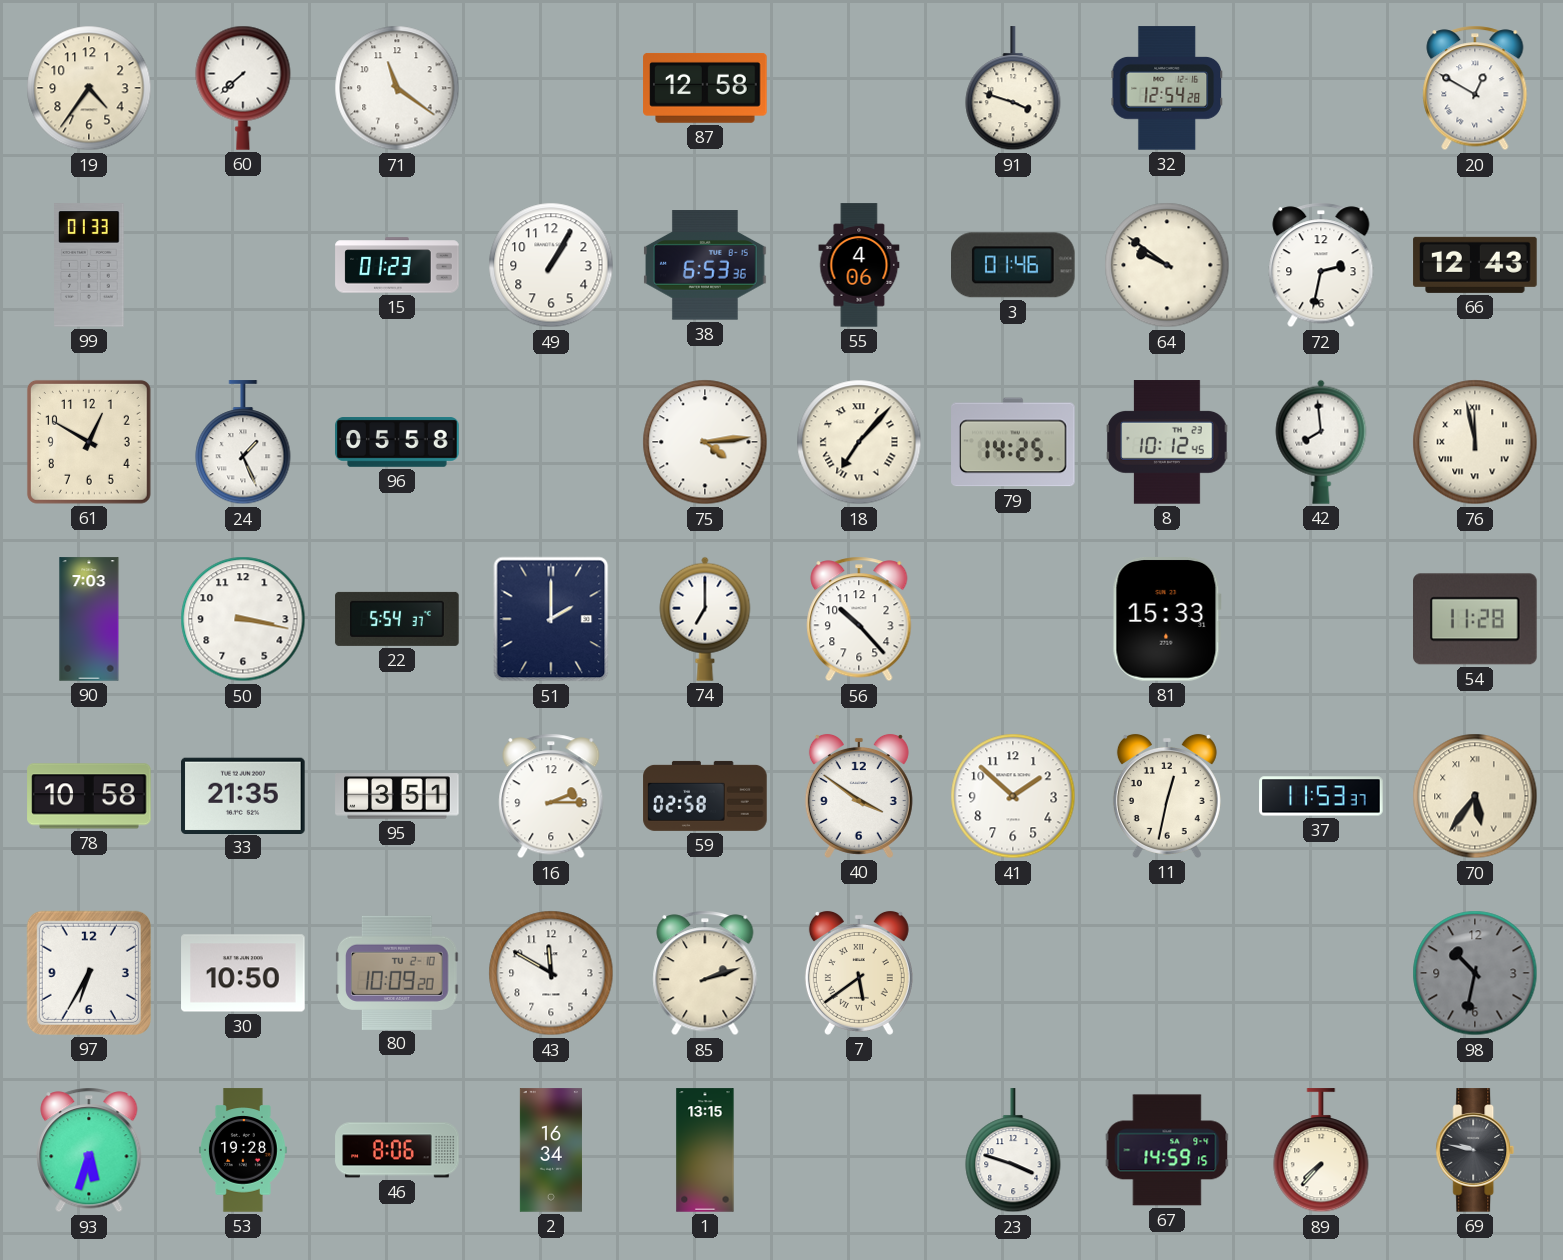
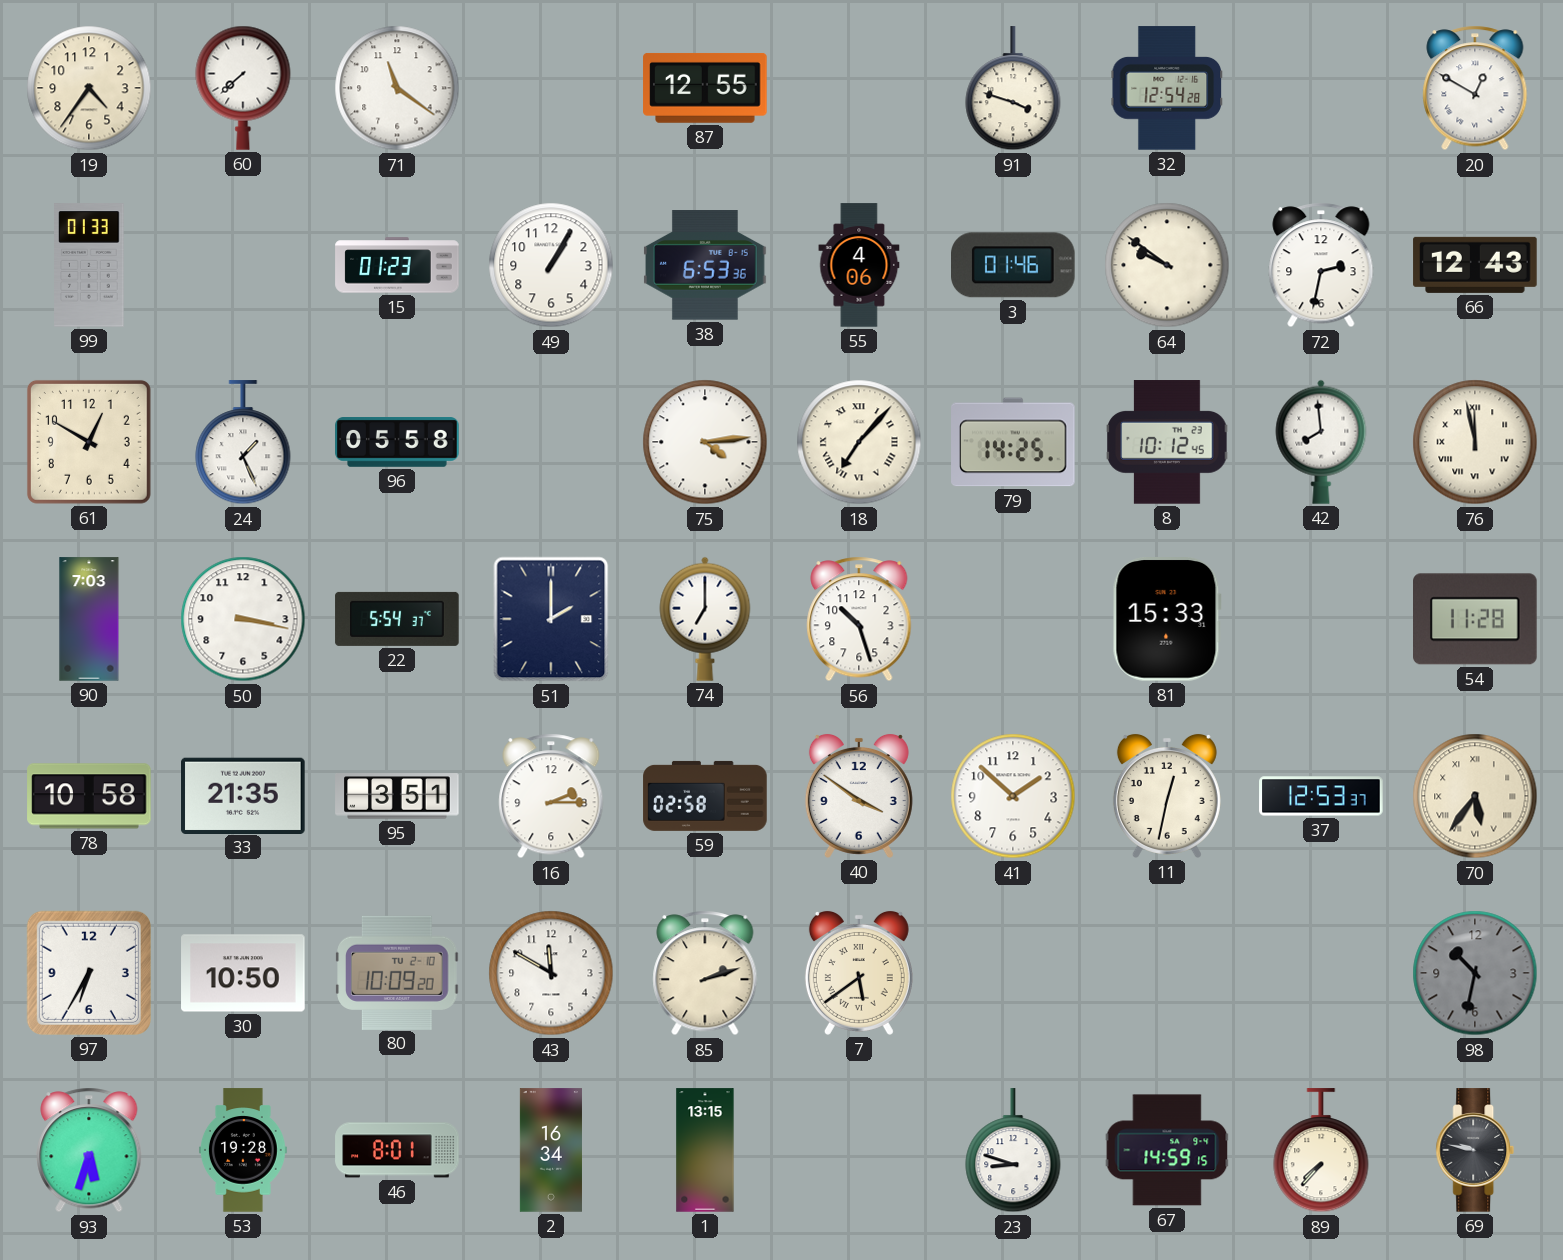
87: 12:58 -> 12:55 (705, 88)
56: 10:23 -> 10:27 (859, 619)
37: 11:53 -> 12:53 (1321, 796)
46: 8:06 -> 8:01 (397, 1150)
23: 3:48 -> 8:48 (1013, 1151)
